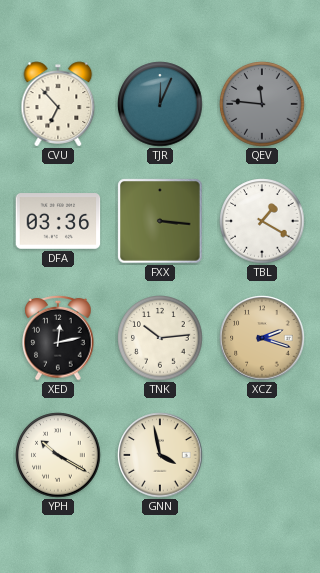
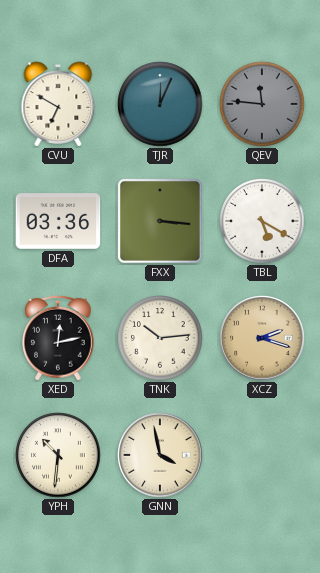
CVU: 6:53 -> 6:50 (58, 104)
TBL: 1:20 -> 5:20 (262, 221)
YPH: 10:20 -> 10:31 (58, 455)
